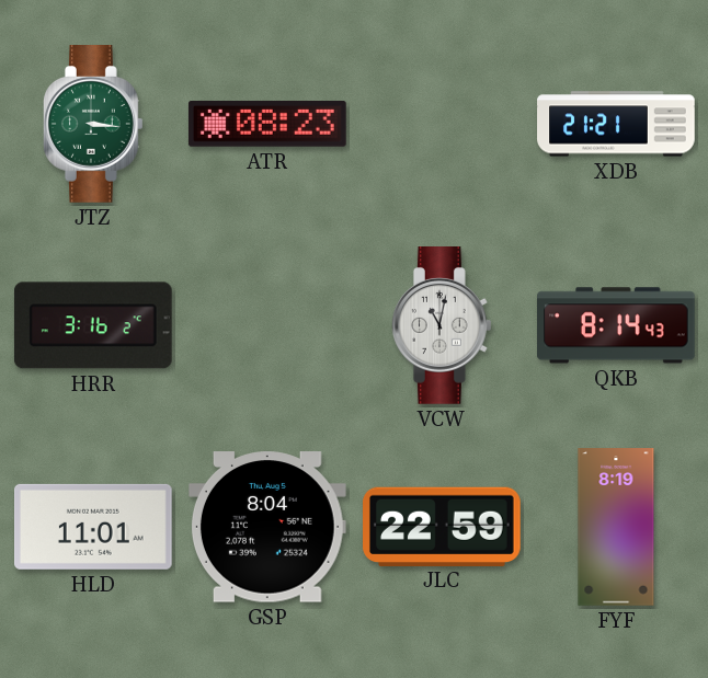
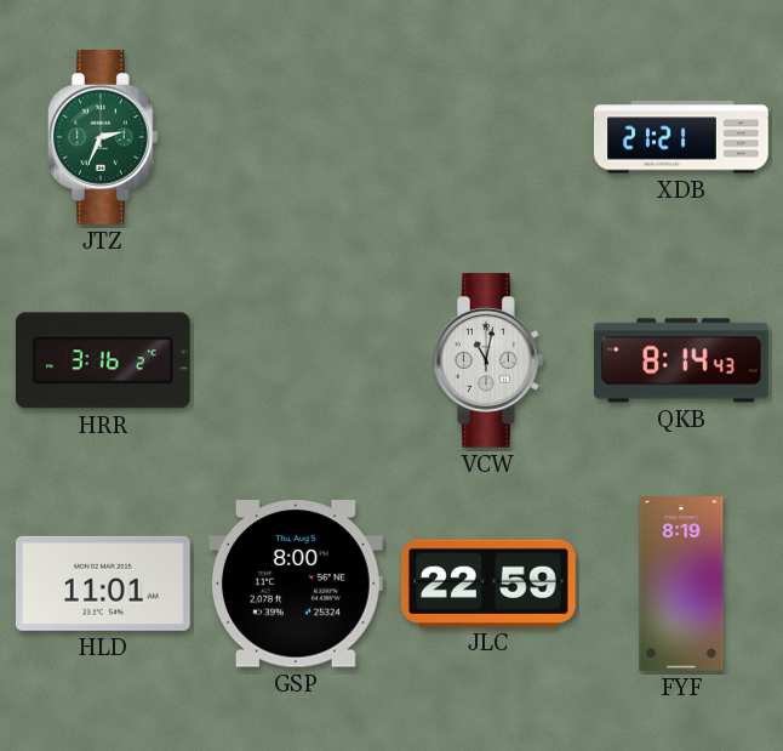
JTZ: 3:16 -> 2:34 (104, 138)
ATR: 08:23 -> none (267, 124)
GSP: 8:04 -> 8:00 (296, 584)
